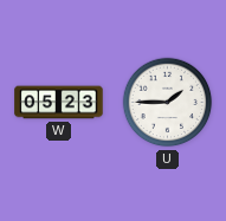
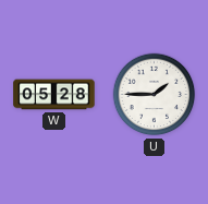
W: 05:23 -> 05:28 (54, 95)
